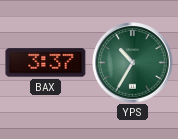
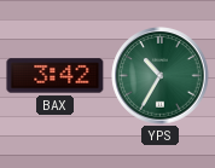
BAX: 3:37 -> 3:42 (56, 76)
